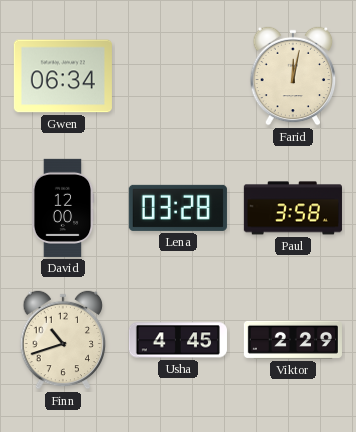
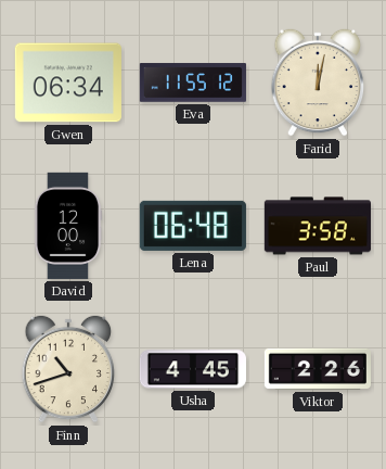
Eva: none -> 11:55 (193, 83)
Lena: 03:28 -> 06:48 (193, 226)
Viktor: 2:29 -> 2:26 (318, 369)
